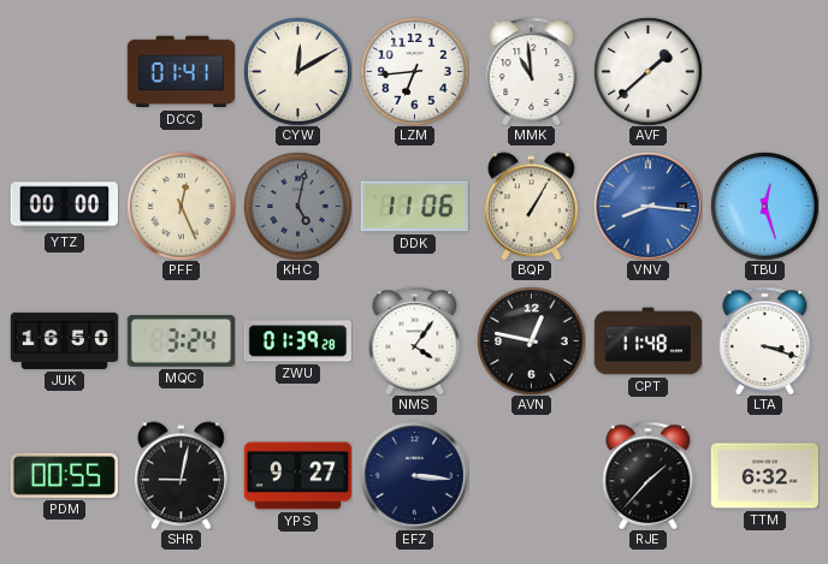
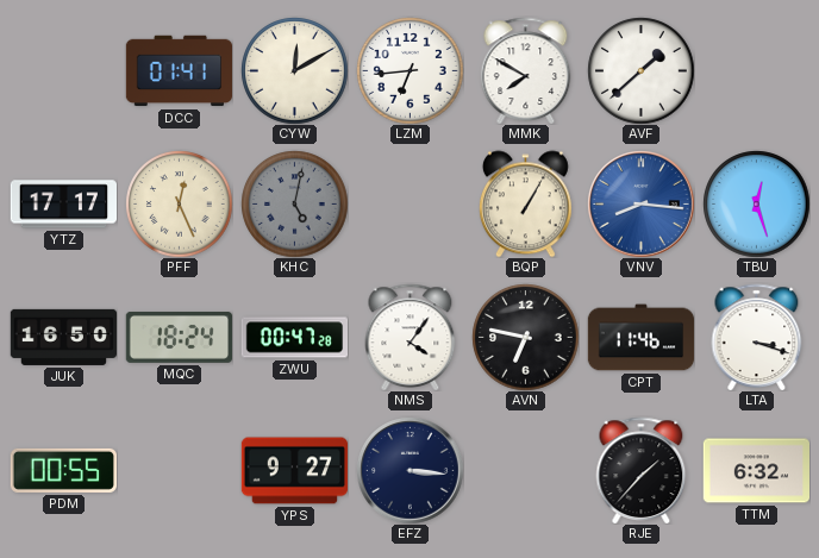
MMK: 10:59 -> 7:50 (526, 70)
YTZ: 00:00 -> 17:17 (63, 205)
DDK: 11:06 -> none (414, 207)
MQC: 3:24 -> 18:24 (179, 337)
ZWU: 01:39 -> 00:47 (294, 338)
AVN: 12:47 -> 6:47 (525, 337)
CPT: 11:48 -> 11:46 (640, 338)
SHR: 9:02 -> none (181, 475)
